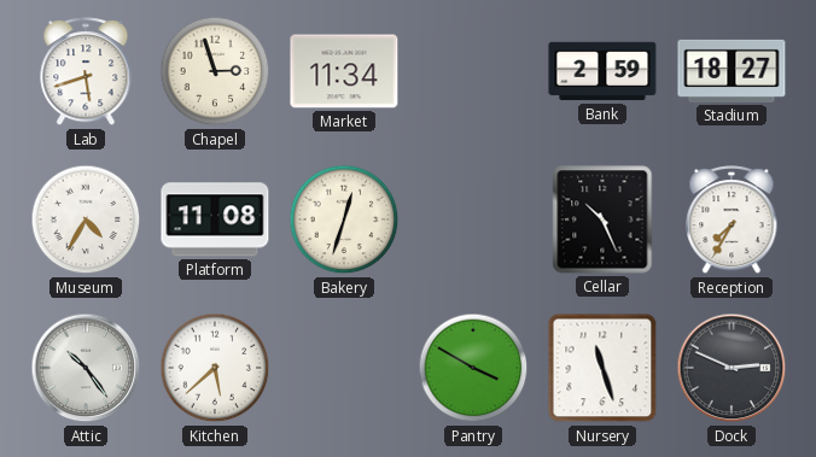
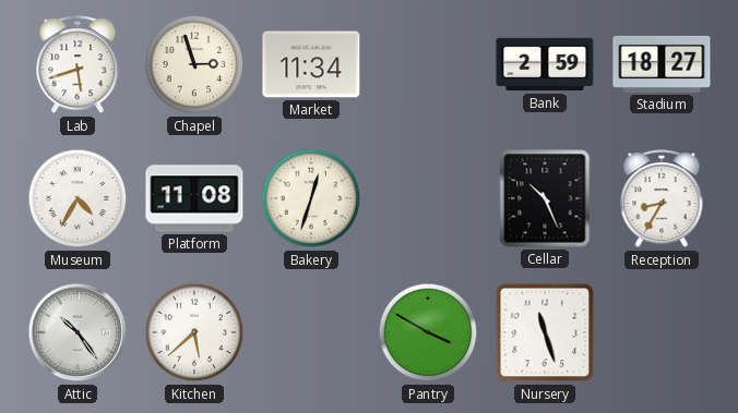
Reception: 7:35 -> 8:35 (662, 199)
Dock: 2:49 -> none (732, 368)
